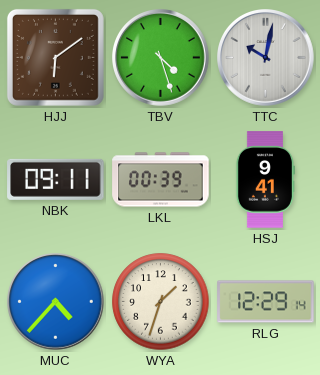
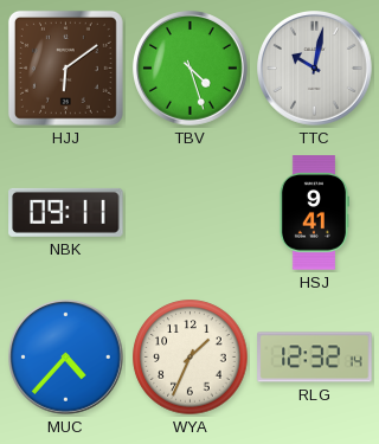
LKL: 00:39 -> none (161, 180)
WYA: 1:33 -> 1:34 (191, 358)
RLG: 12:29 -> 12:32 (315, 358)
